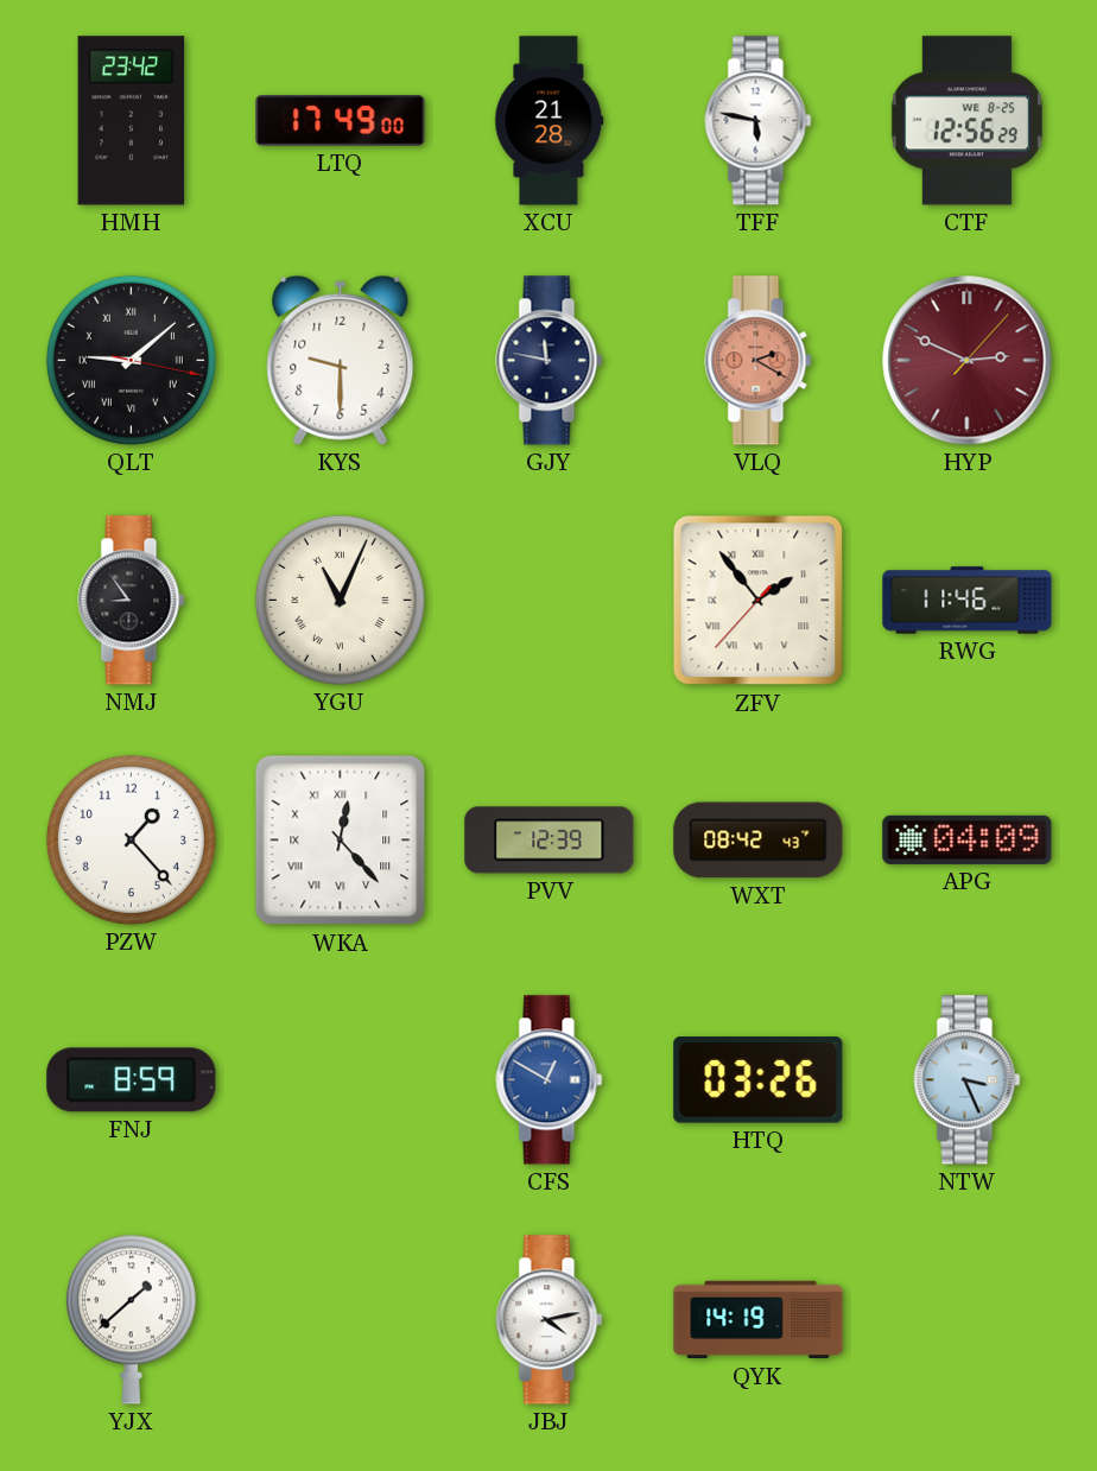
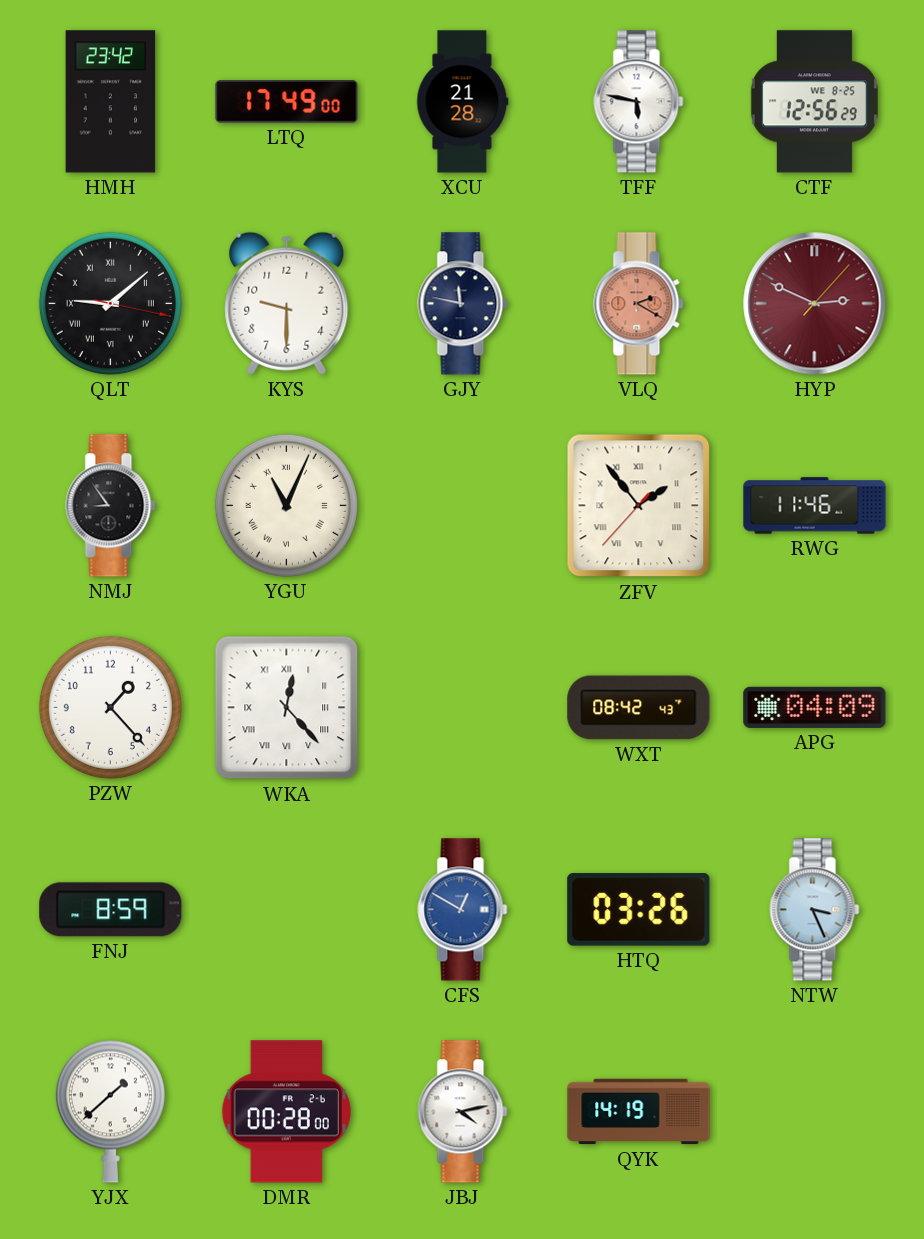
PVV: 12:39 -> none (550, 841)
DMR: none -> 00:28 (286, 1112)
